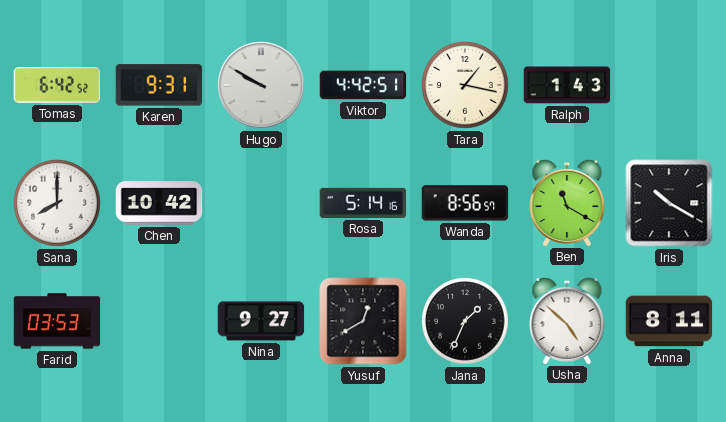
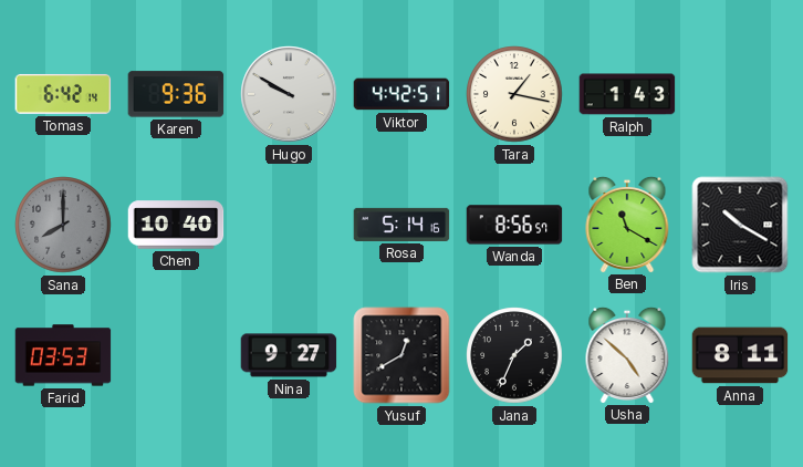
Tomas: 6:42:52 -> 6:42:14 (63, 94)
Karen: 9:31 -> 9:36 (176, 94)
Sana dial: white -> grey (63, 225)
Chen: 10:42 -> 10:40 (176, 225)
